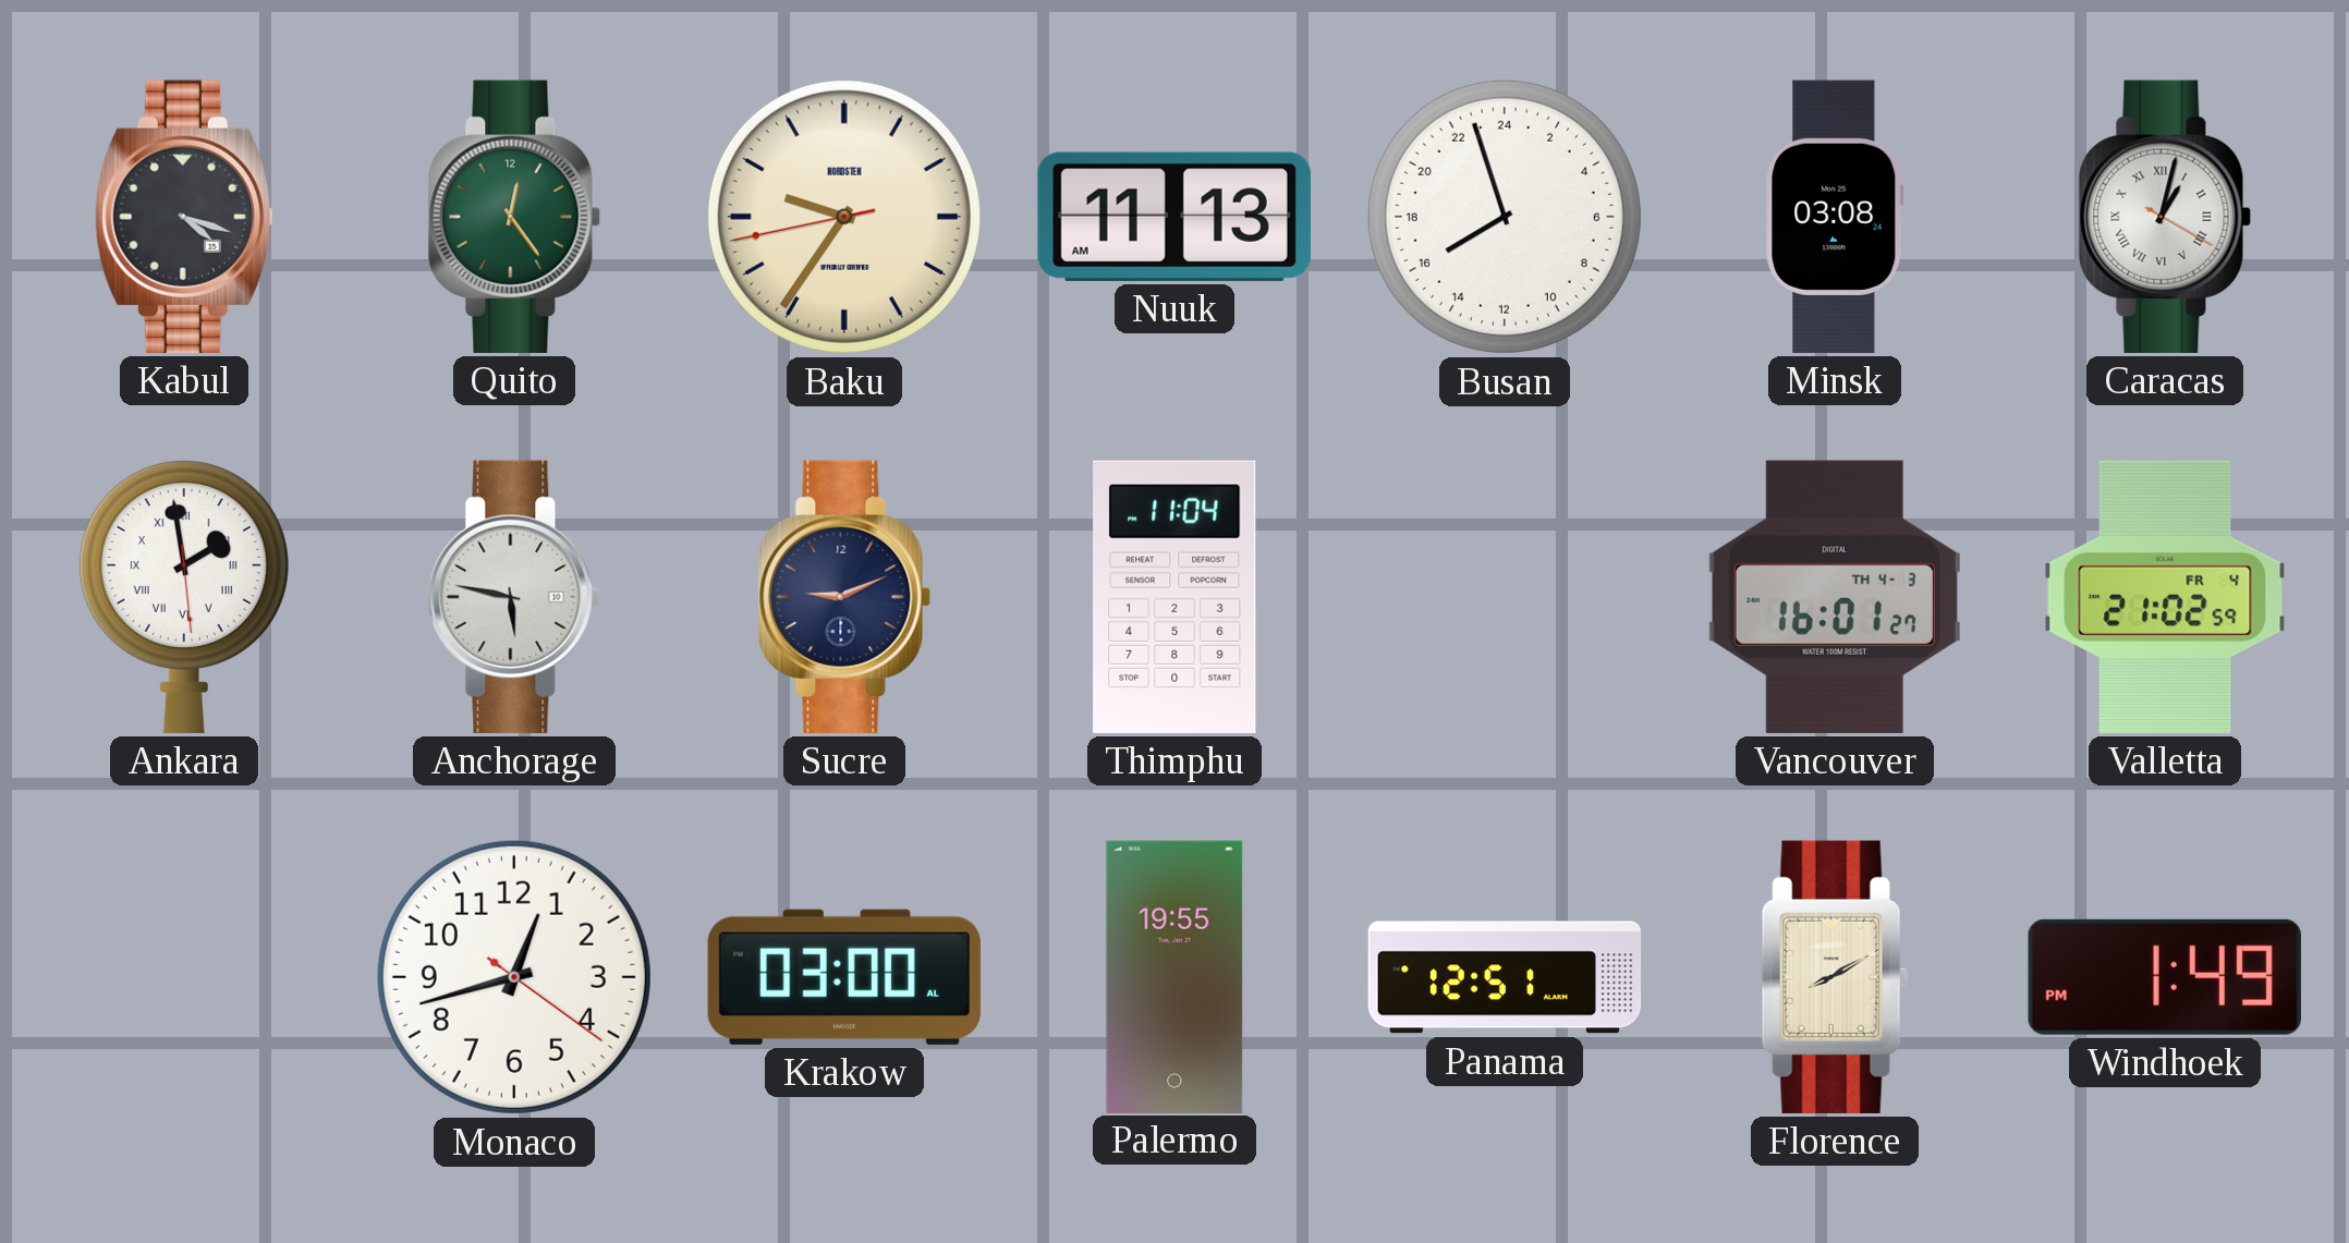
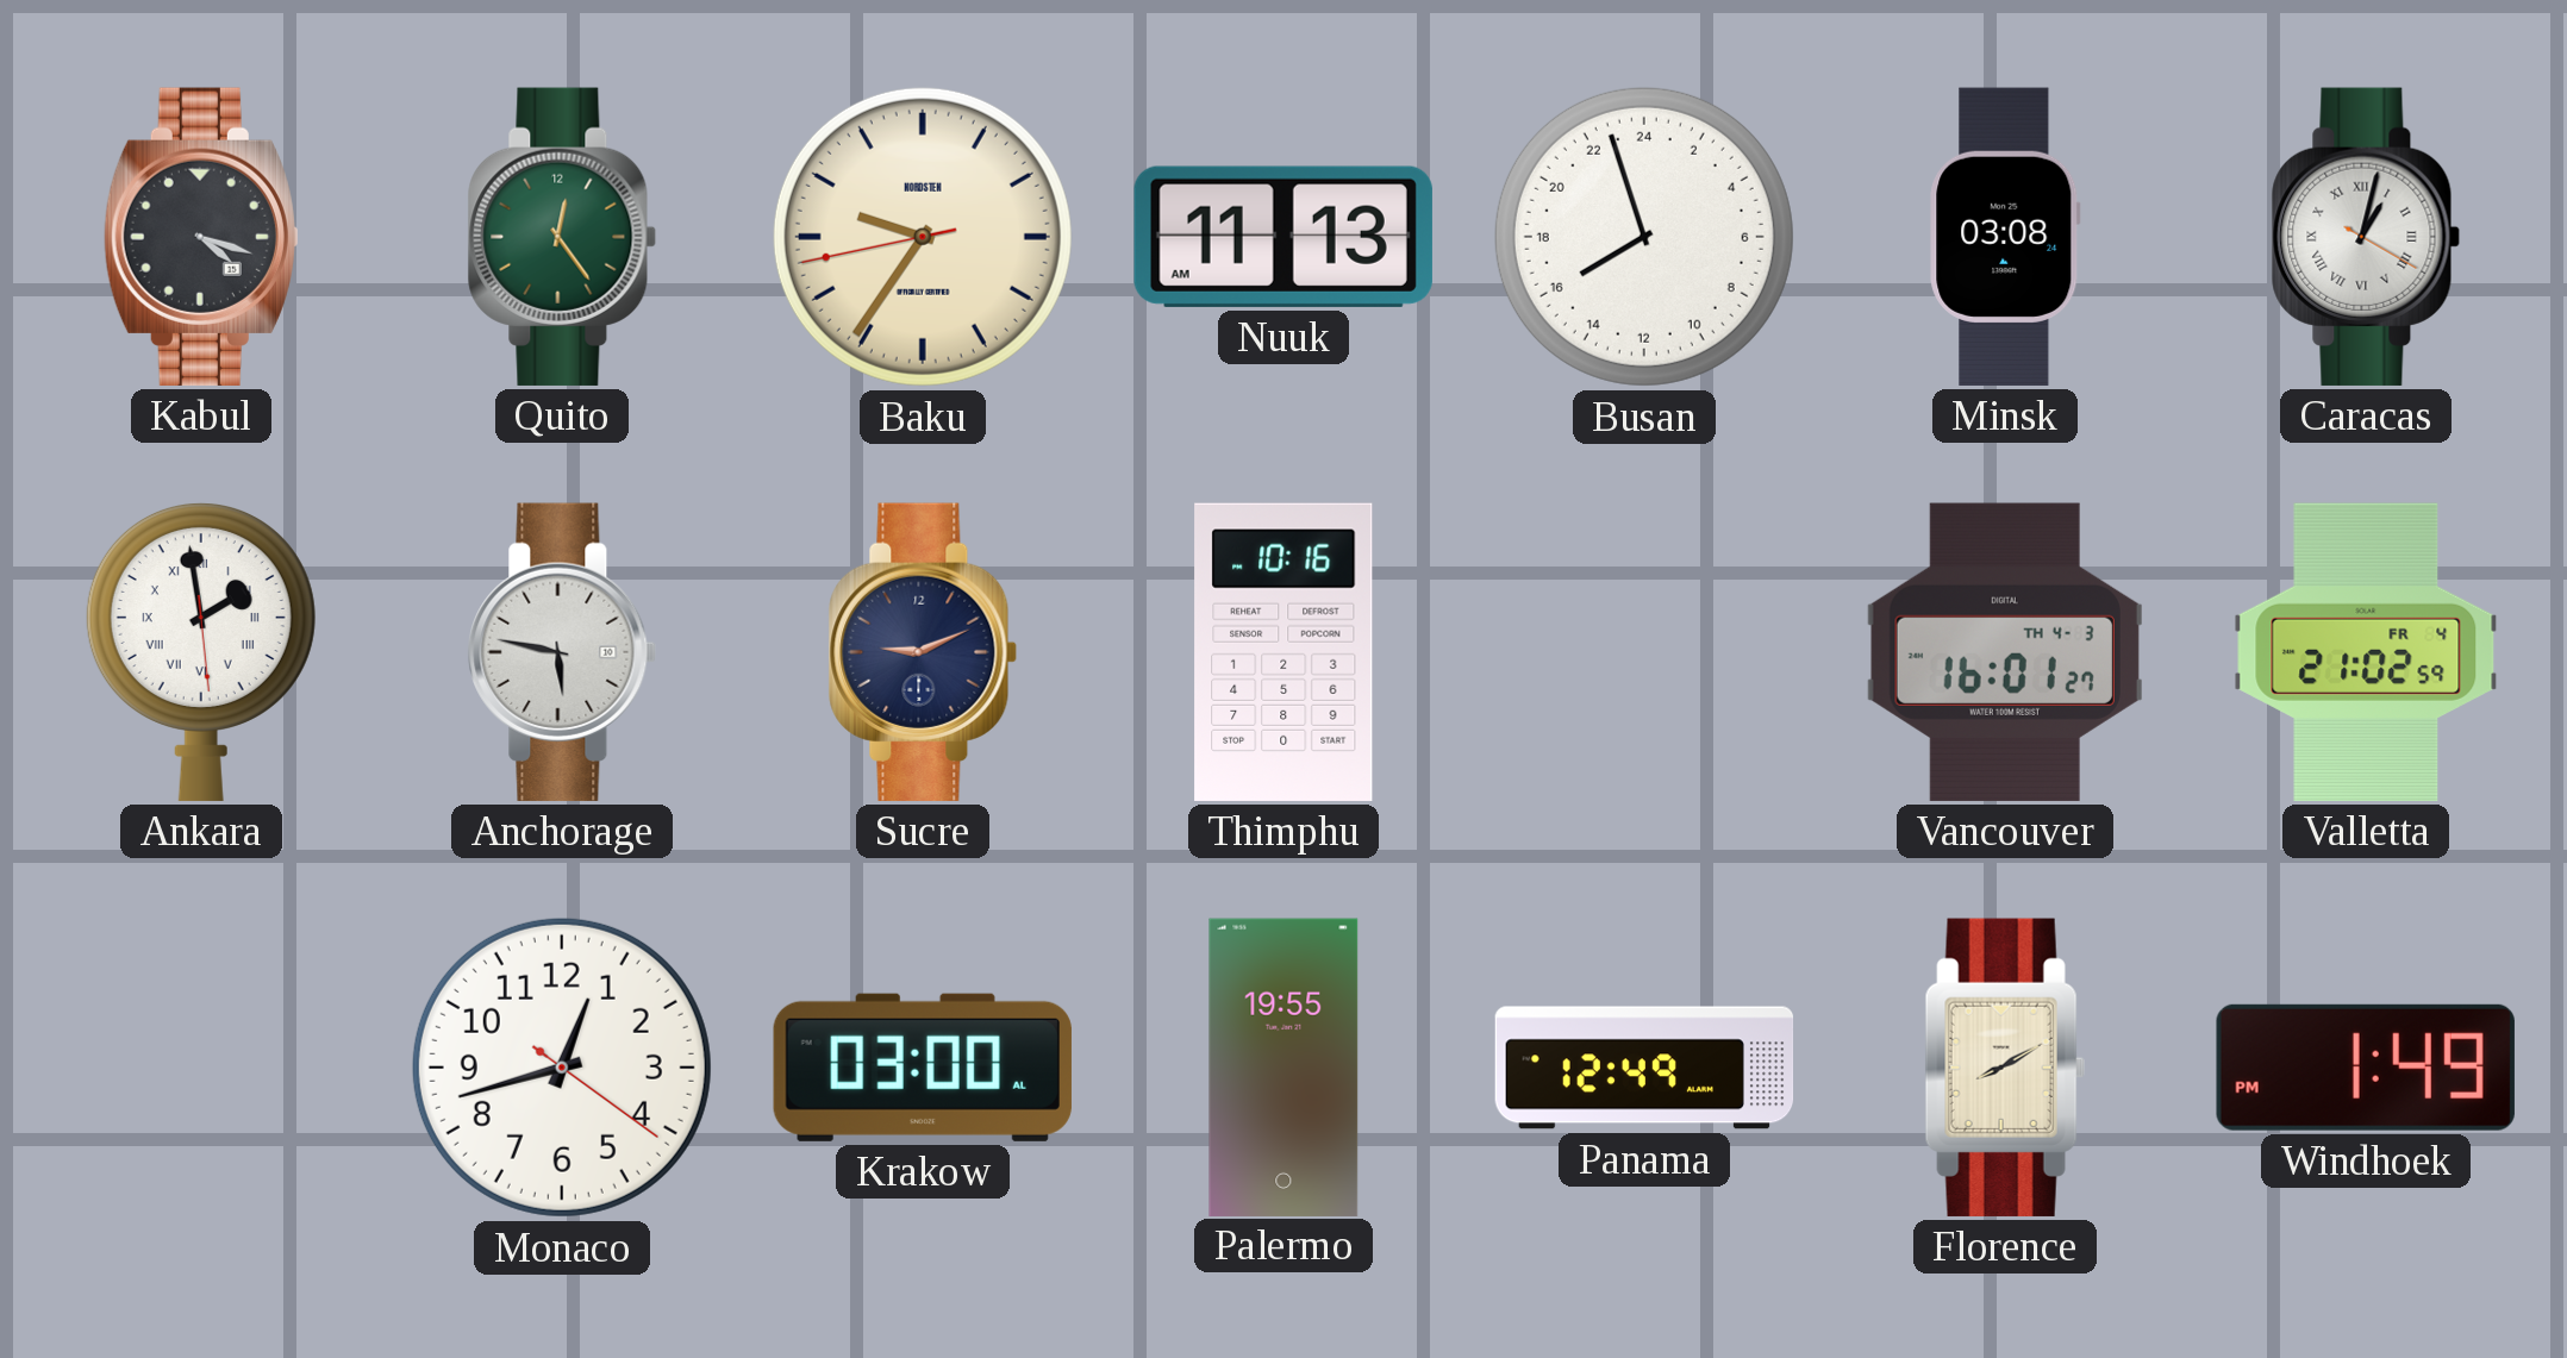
Thimphu: 11:04 -> 10:16 (1283, 652)
Panama: 12:51 -> 12:49 (1644, 1068)
